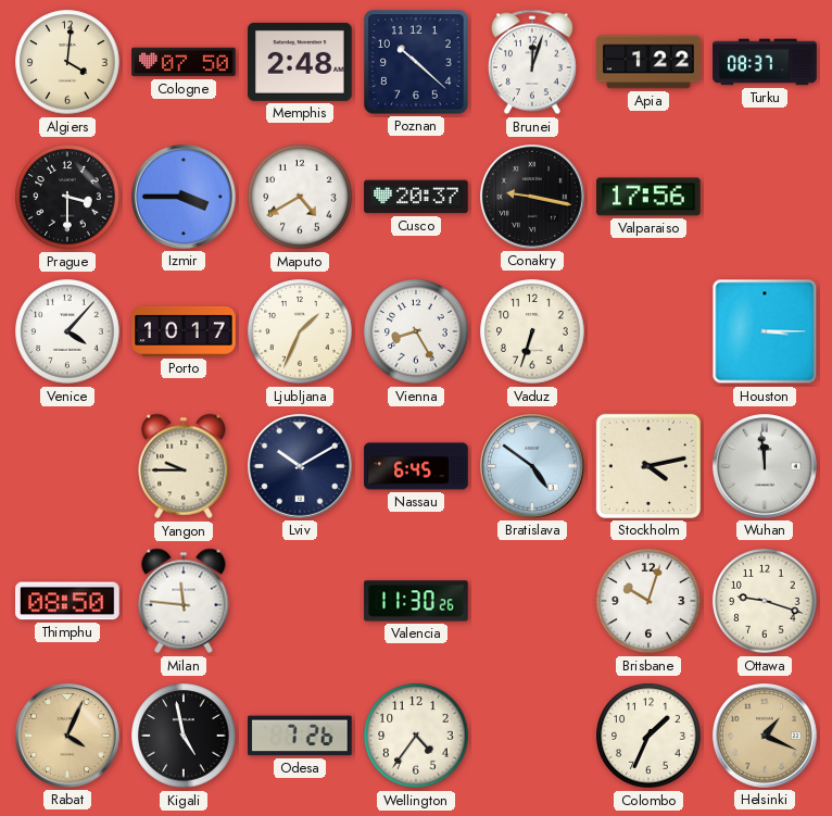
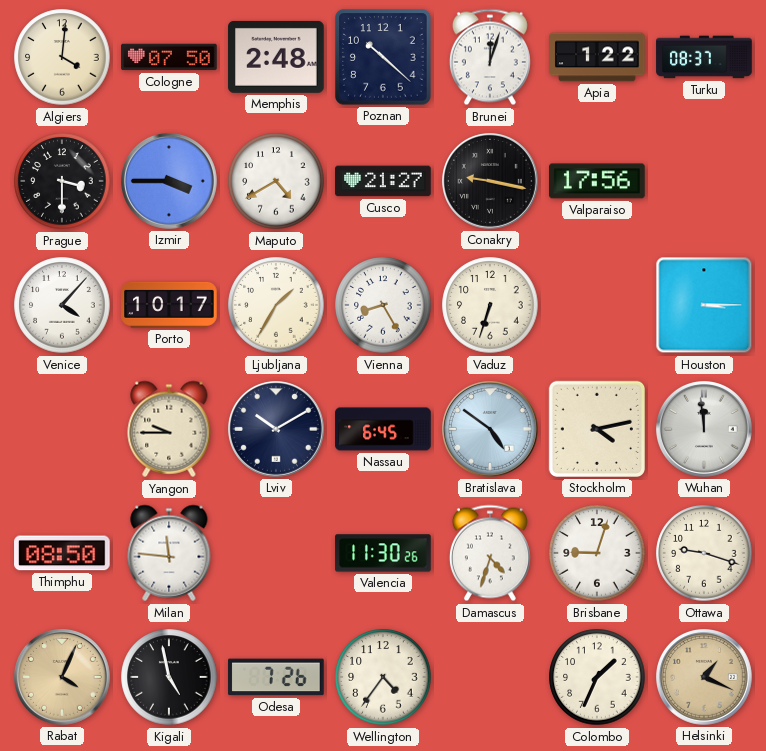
Cusco: 20:37 -> 21:27 (383, 181)
Ljubljana: 1:34 -> 1:35 (276, 305)
Damascus: none -> 4:33 (490, 553)
Brisbane: 10:03 -> 9:03 (597, 553)
